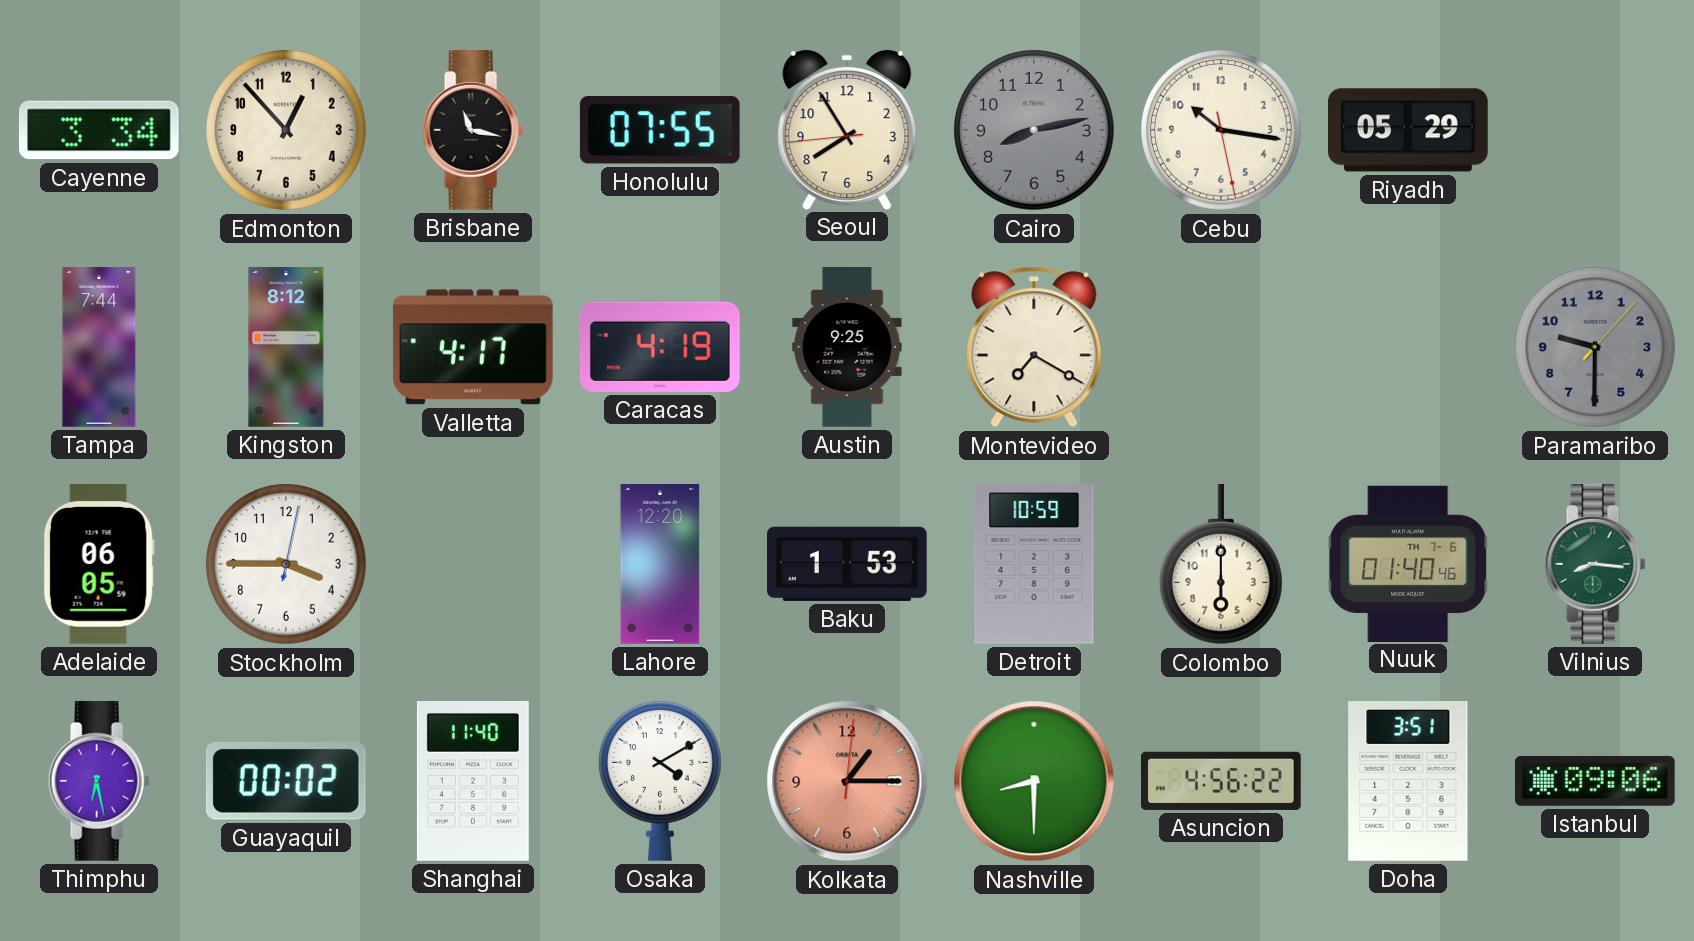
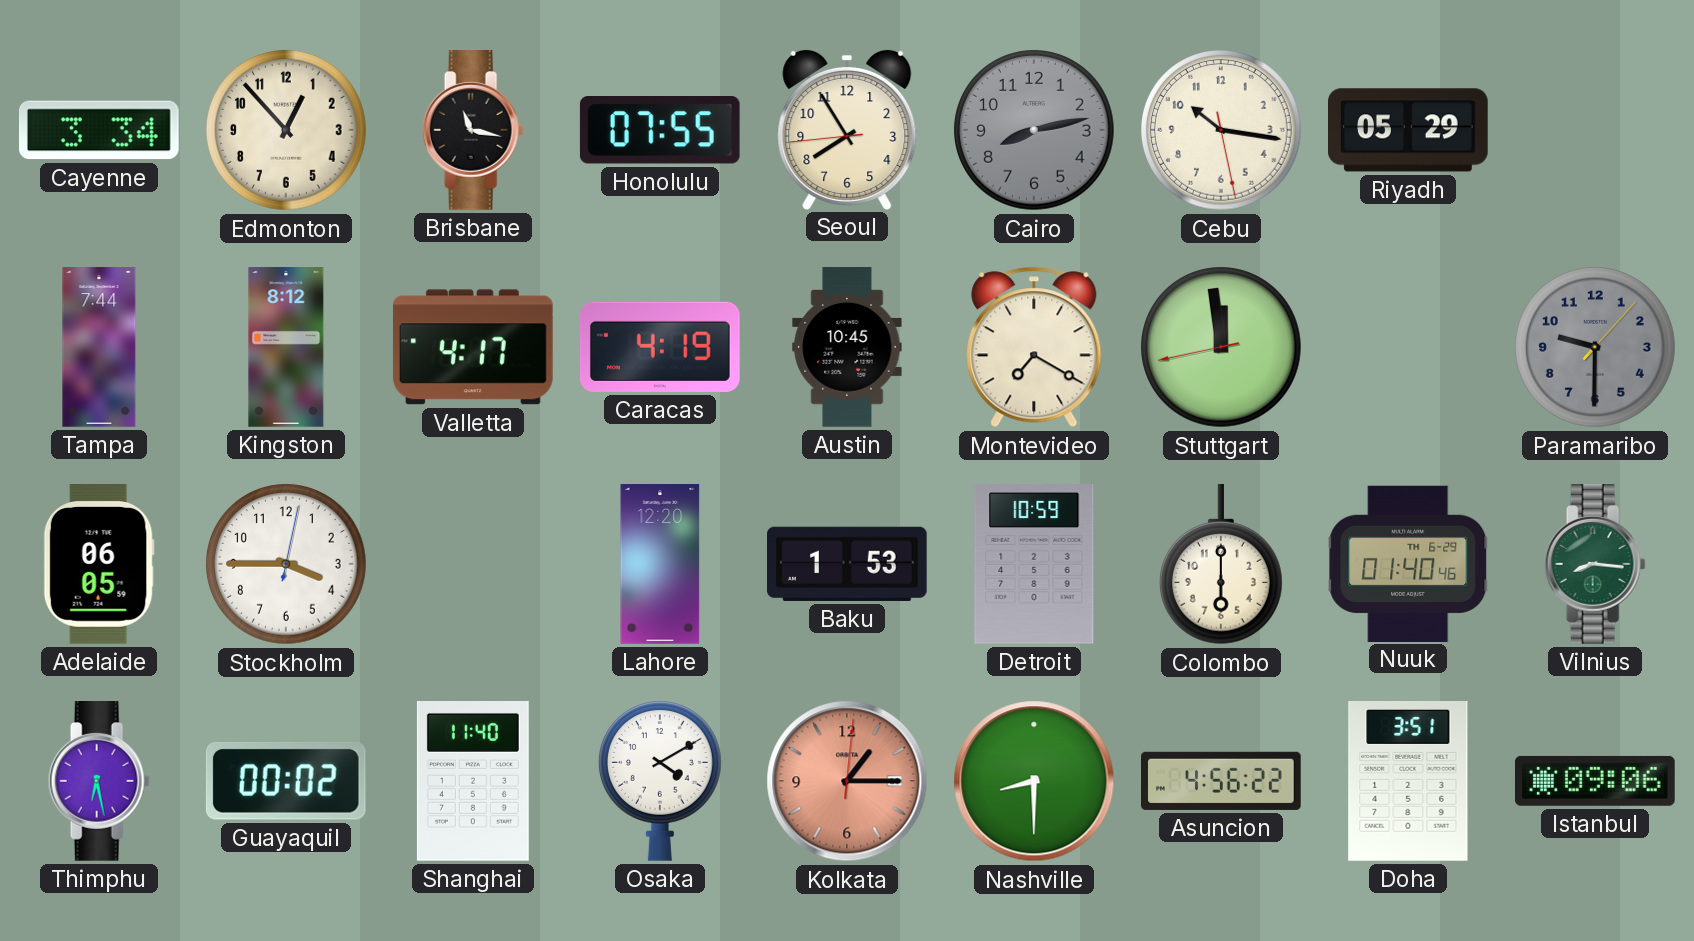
Austin: 9:25 -> 10:45 (847, 347)
Stuttgart: none -> 11:58 (1221, 347)
Nuuk date: TH 7-6 -> TH 6-29 (1408, 563)
